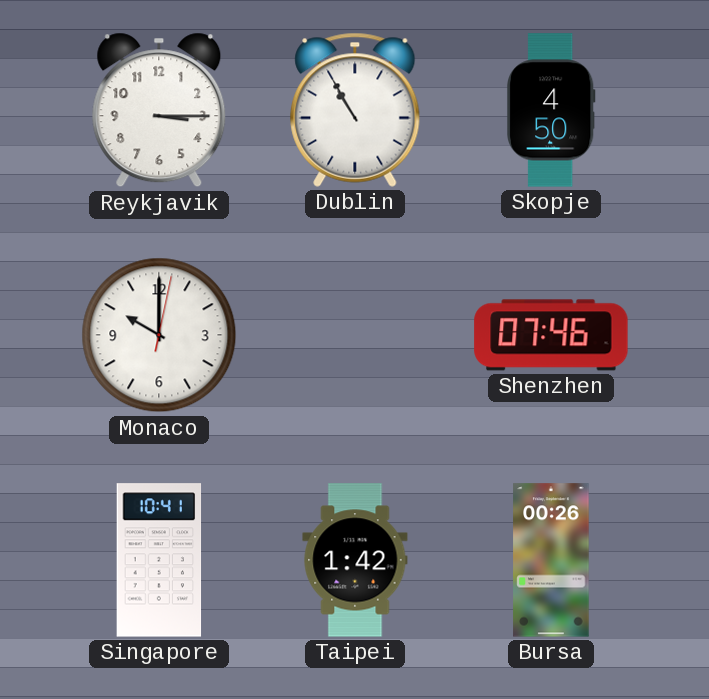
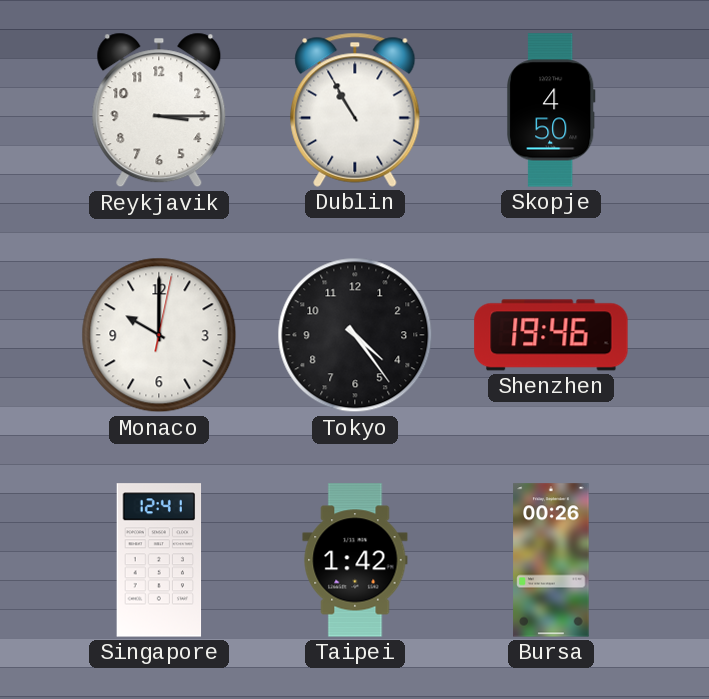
Tokyo: none -> 4:24 (355, 335)
Shenzhen: 07:46 -> 19:46 (551, 335)
Singapore: 10:41 -> 12:41 (159, 560)
